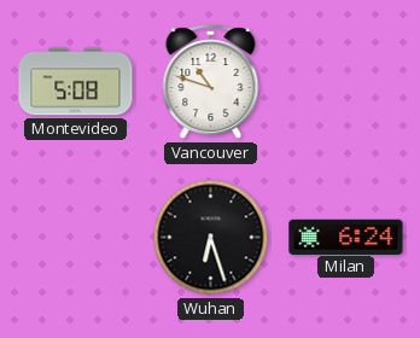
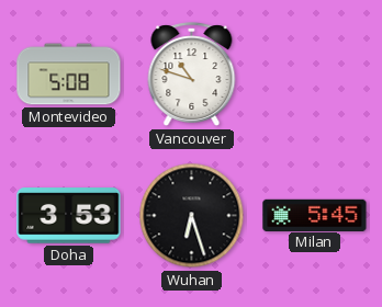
Doha: none -> 3:53 (69, 216)
Milan: 6:24 -> 5:45 (315, 215)
